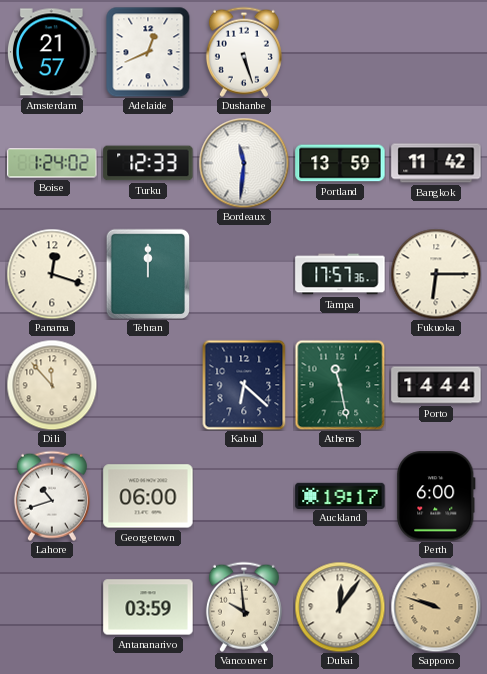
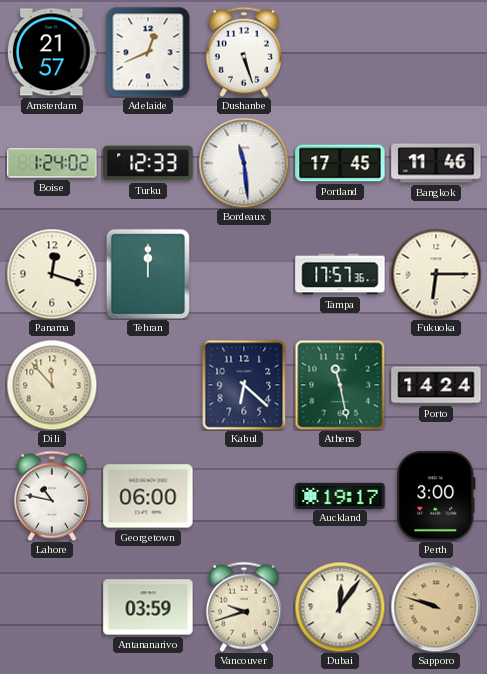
Bordeaux: 11:31 -> 11:29 (244, 163)
Portland: 13:59 -> 17:45 (340, 163)
Bangkok: 11:42 -> 11:46 (436, 163)
Porto: 14:44 -> 14:24 (436, 385)
Lahore: 10:42 -> 10:47 (52, 496)
Perth: 6:00 -> 3:00 (436, 496)
Vancouver: 9:59 -> 9:42 (244, 607)
